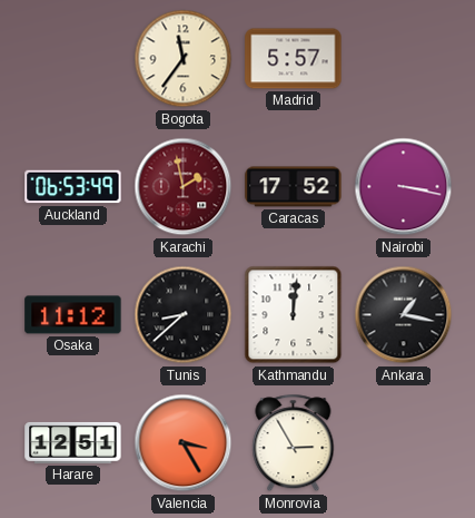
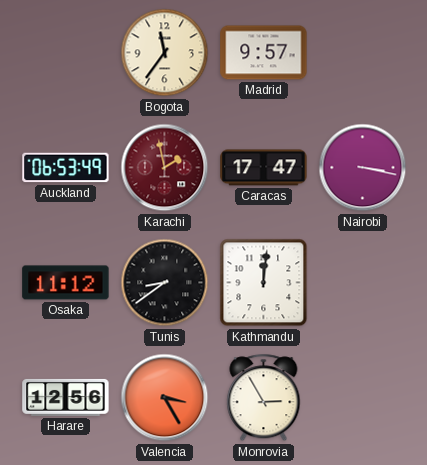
Madrid: 5:57 -> 9:57 (264, 53)
Caracas: 17:52 -> 17:47 (264, 168)
Tunis: 8:38 -> 8:39 (165, 283)
Ankara: 1:17 -> none (404, 315)
Harare: 12:51 -> 12:56 (66, 397)
